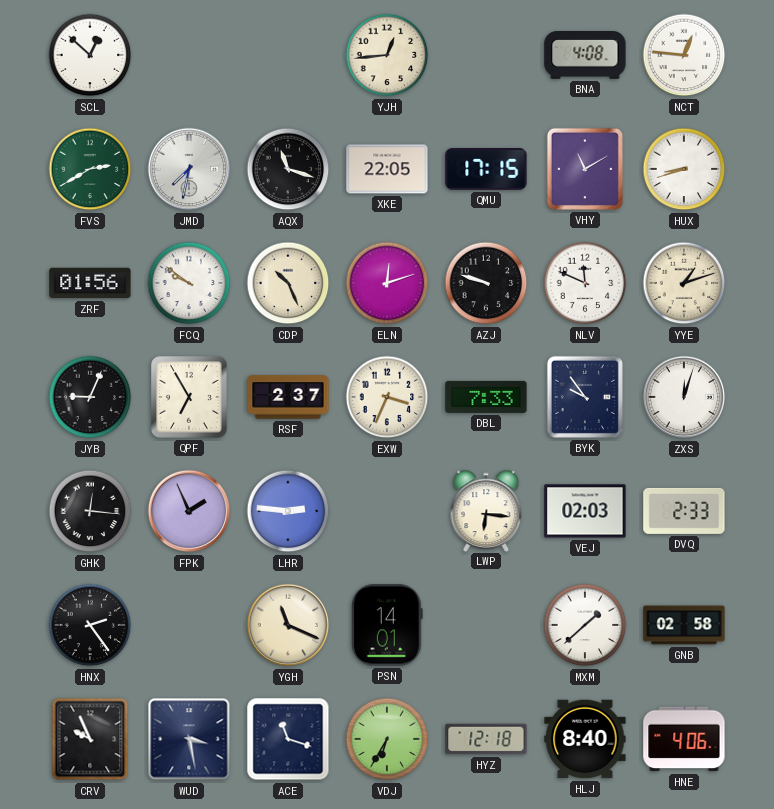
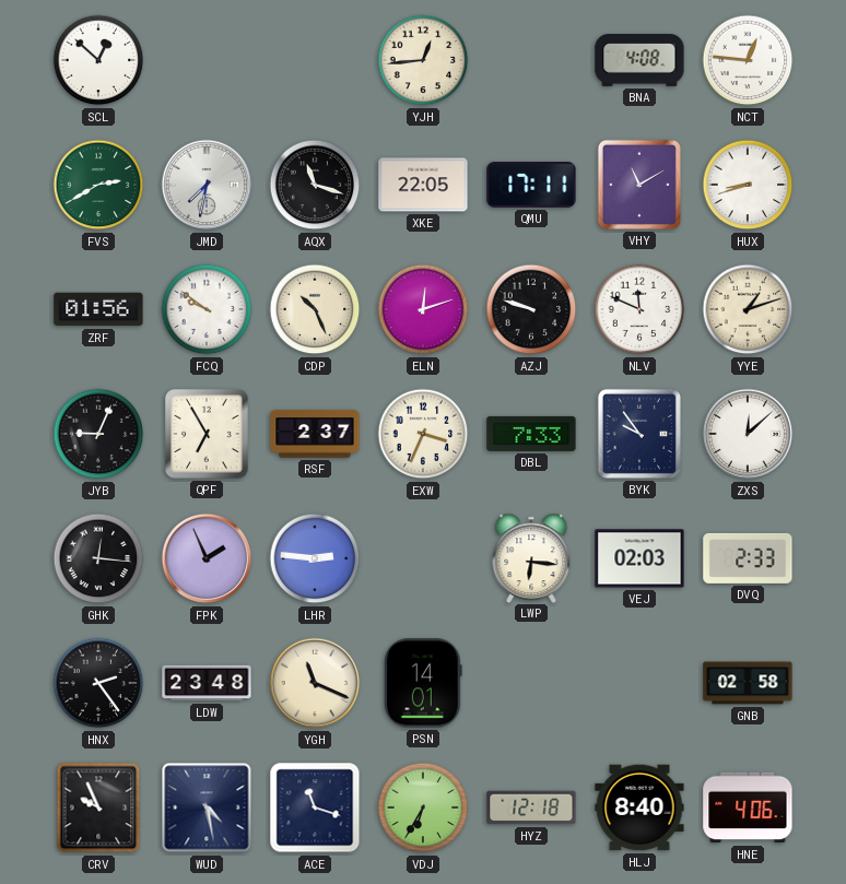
QMU: 17:15 -> 17:11 (531, 186)
ZXS: 12:03 -> 12:08 (748, 434)
LDW: none -> 23:48 (207, 683)
MXM: 1:38 -> none (585, 625)
WUD: 3:28 -> 4:28 (207, 808)
